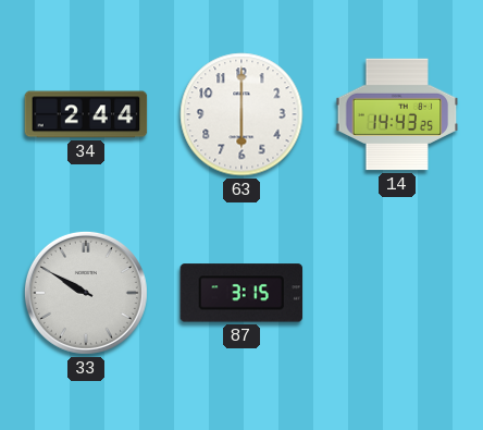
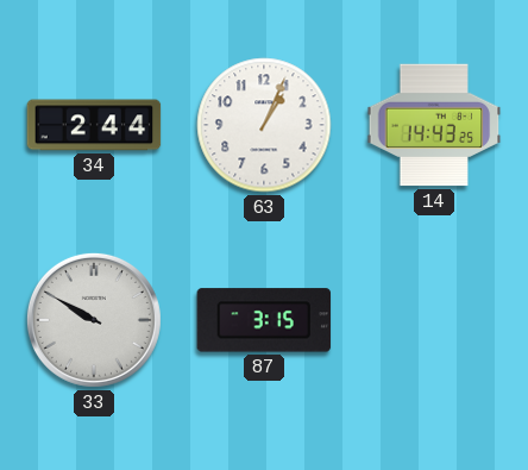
63: 6:00 -> 1:04 (264, 125)
